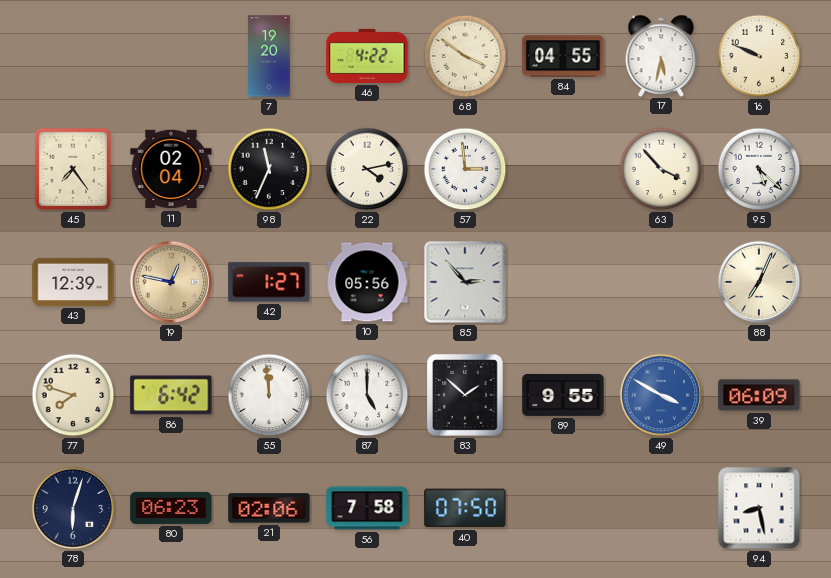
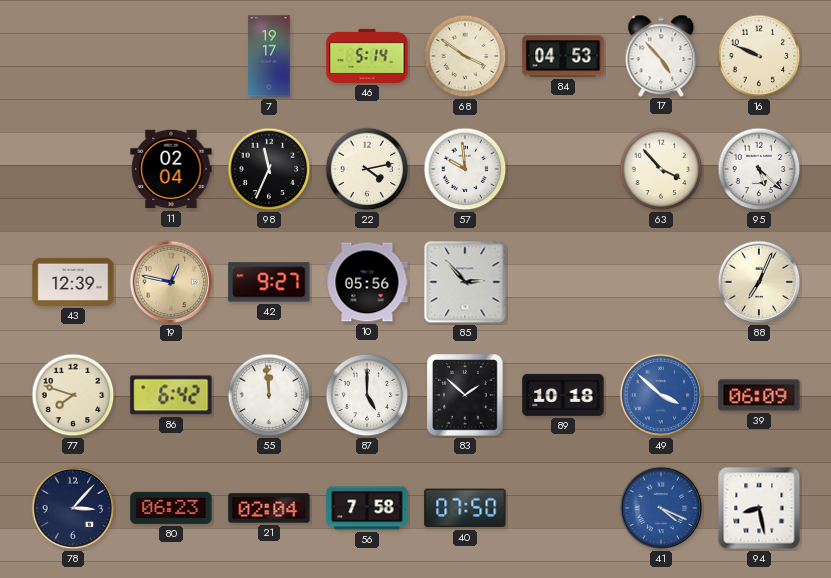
7: 19:20 -> 19:17 (269, 56)
46: 4:22 -> 5:14 (367, 56)
84: 04:55 -> 04:53 (563, 56)
17: 5:32 -> 4:53 (661, 55)
45: 7:24 -> none (73, 169)
57: 2:59 -> 9:59 (465, 169)
42: 1:27 -> 9:27 (269, 282)
89: 9:55 -> 10:18 (563, 395)
49: 3:50 -> 3:52 (661, 395)
78: 6:03 -> 3:07 (73, 508)
21: 02:06 -> 02:04 (269, 508)
41: none -> 4:19 (661, 508)
